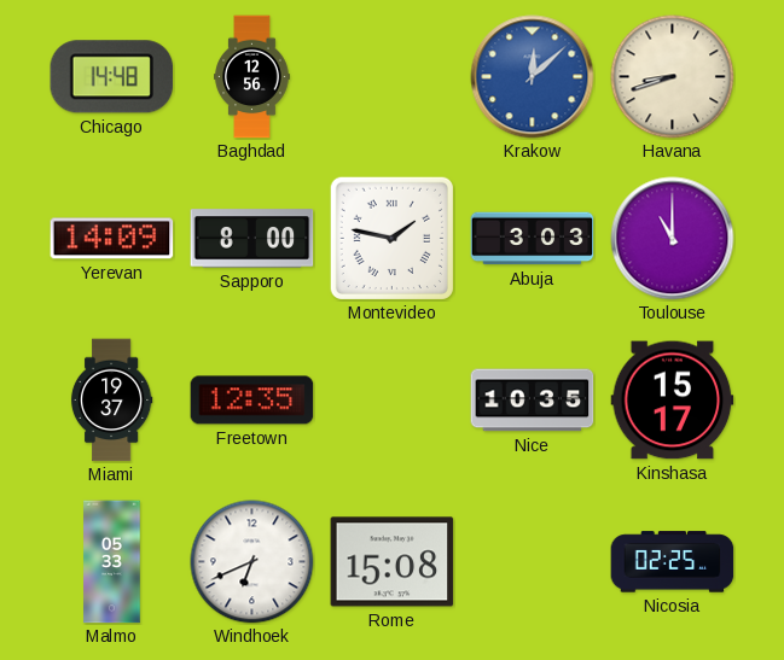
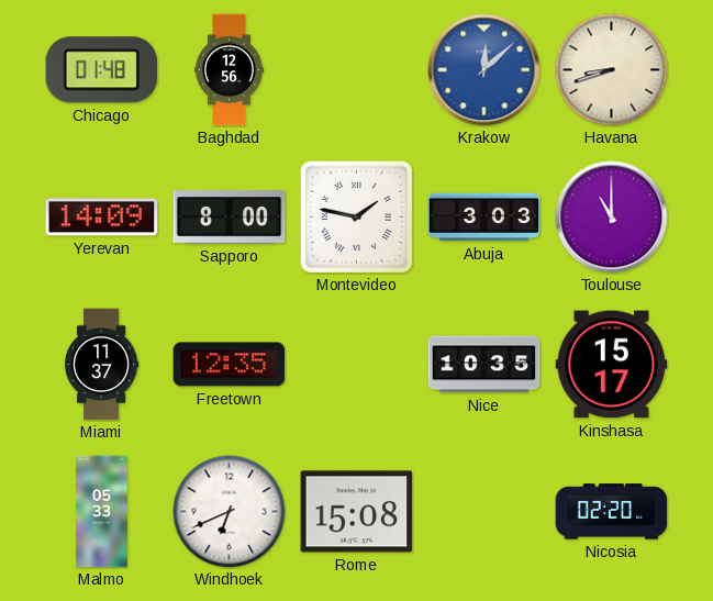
Chicago: 14:48 -> 01:48 (102, 70)
Miami: 19:37 -> 11:37 (101, 365)
Nicosia: 02:25 -> 02:20 (612, 512)
